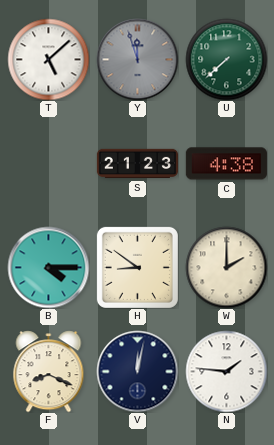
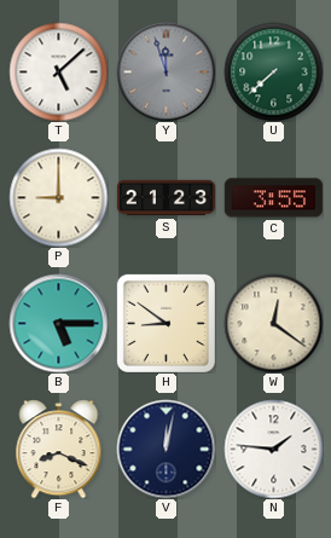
P: none -> 9:00 (58, 197)
C: 4:38 -> 3:55 (273, 198)
B: 4:15 -> 5:15 (58, 323)
W: 2:00 -> 12:21 (273, 323)
